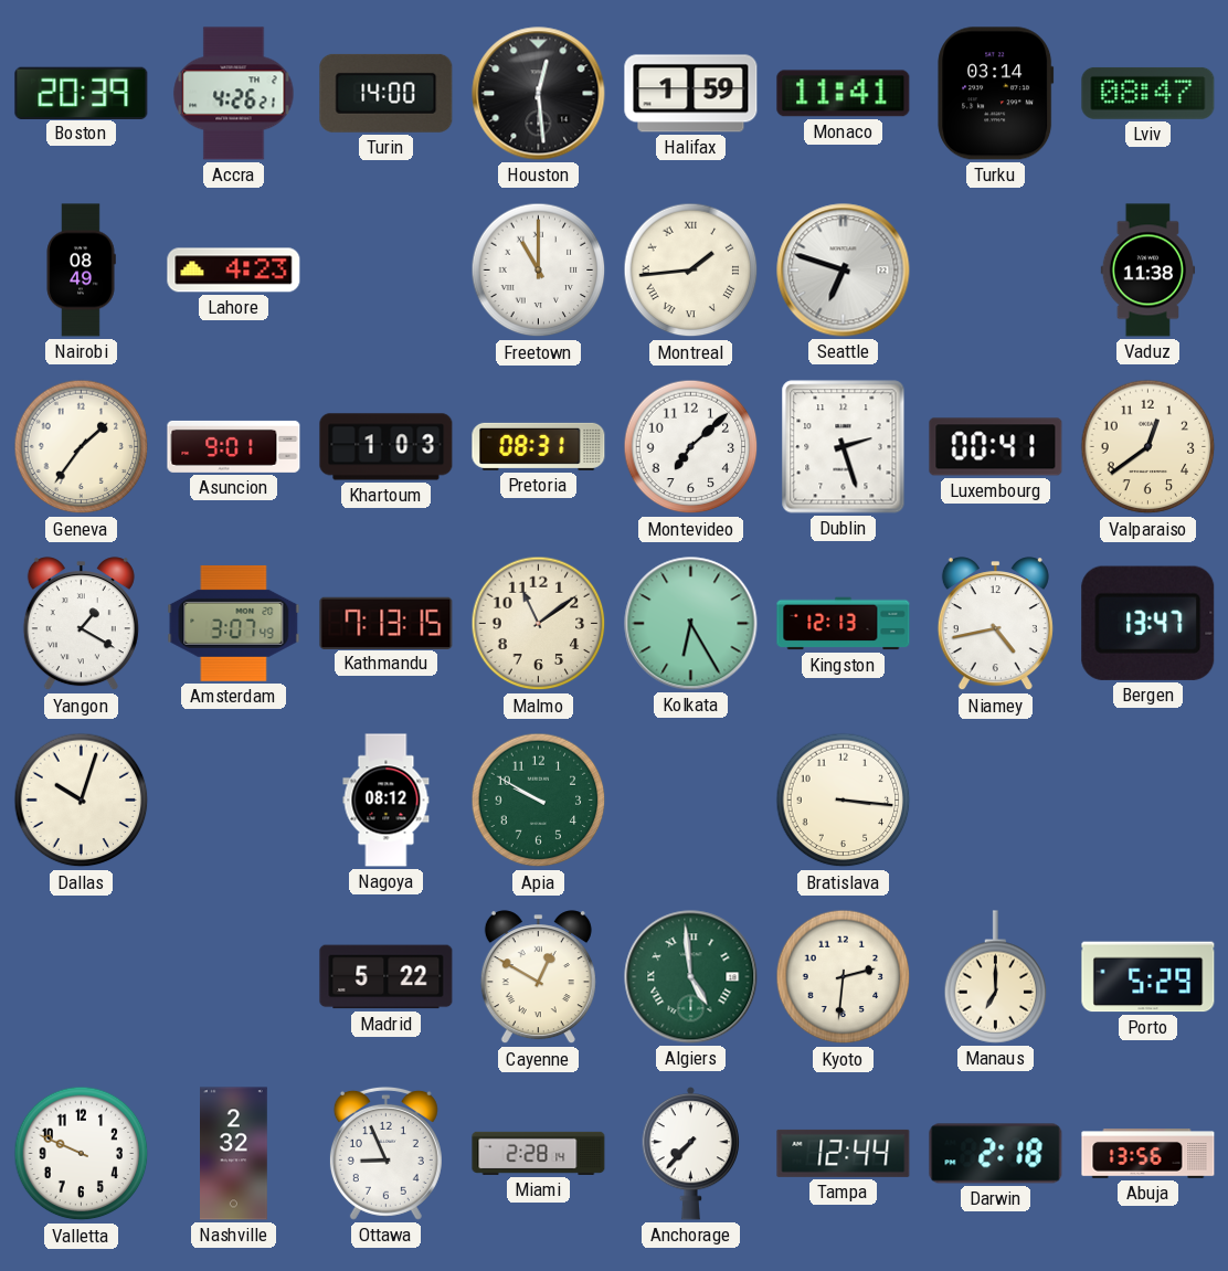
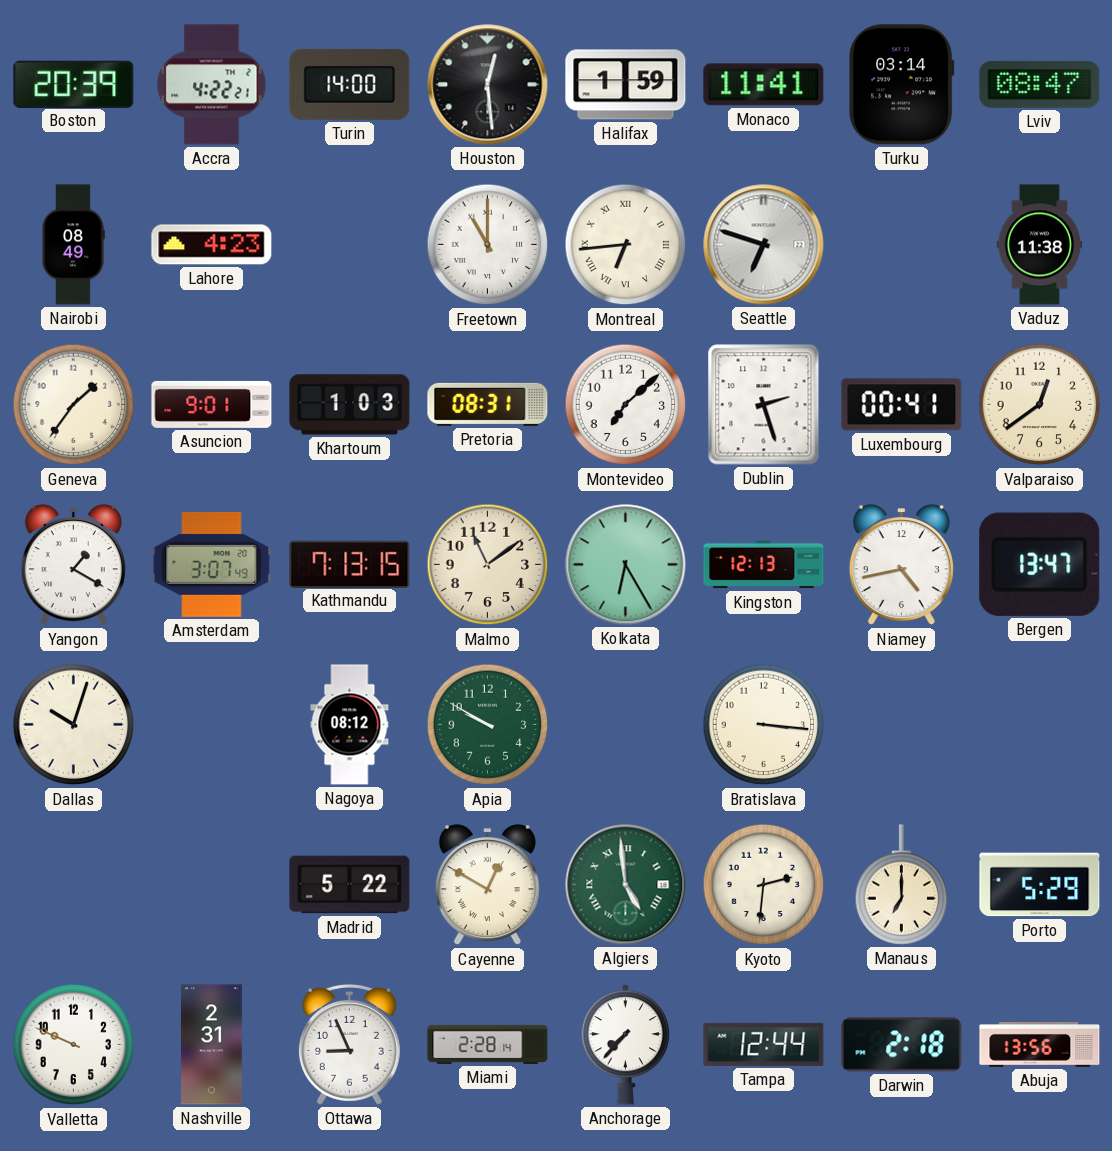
Accra: 4:26 -> 4:22 (212, 85)
Montreal: 1:44 -> 6:44 (626, 245)
Nashville: 2:32 -> 2:31 (212, 1045)
